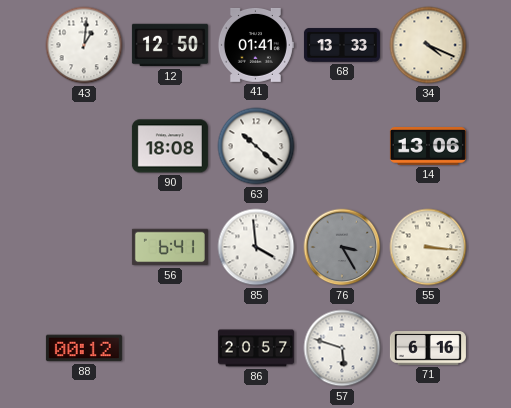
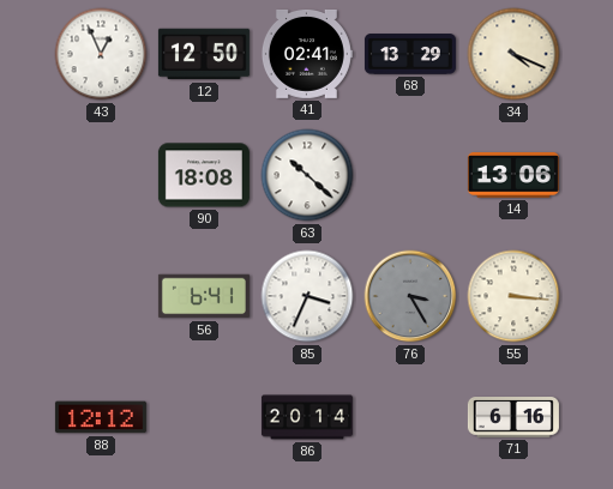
43: 1:01 -> 12:56 (101, 54)
41: 01:41 -> 02:41 (306, 54)
68: 13:33 -> 13:29 (410, 54)
85: 3:59 -> 3:34 (307, 296)
88: 00:12 -> 12:12 (101, 417)
86: 20:57 -> 20:14 (307, 417)
57: 5:48 -> none (342, 348)
